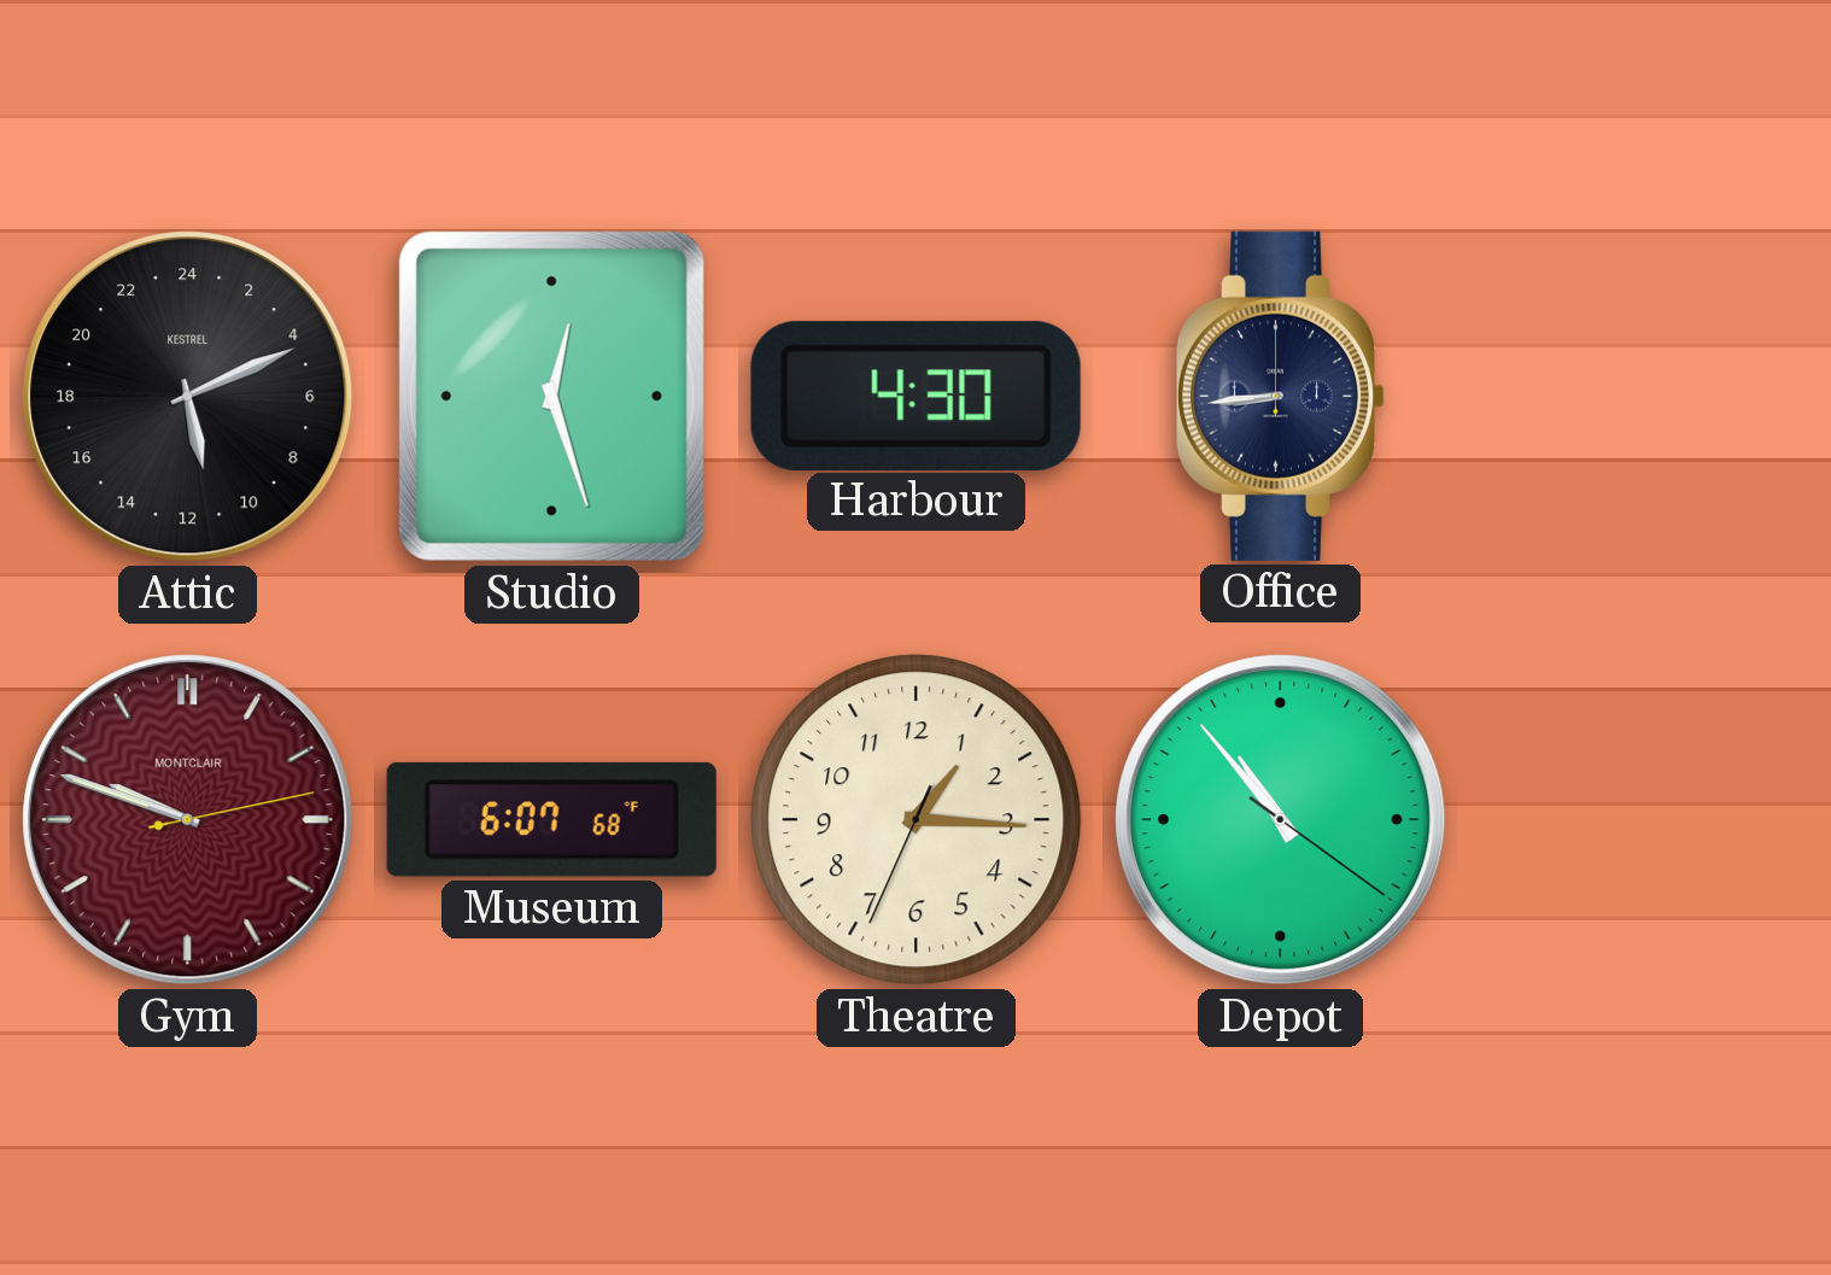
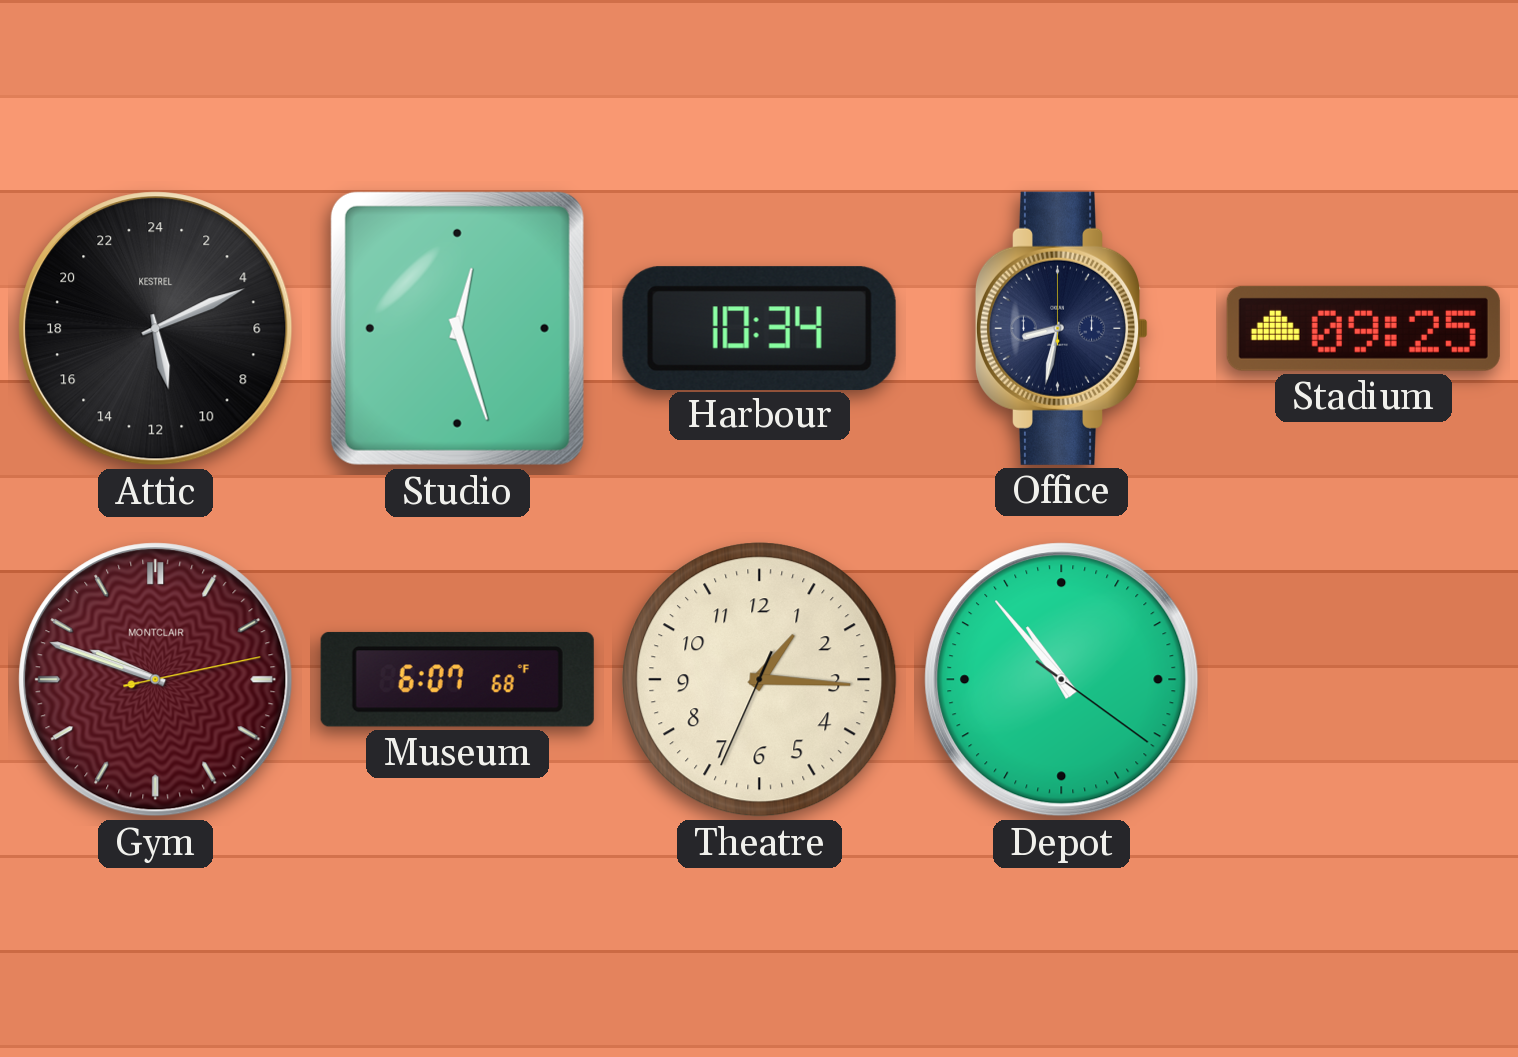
Harbour: 4:30 -> 10:34 (759, 328)
Office: 8:44 -> 8:32 (1062, 328)
Stadium: none -> 09:25 (1363, 328)
